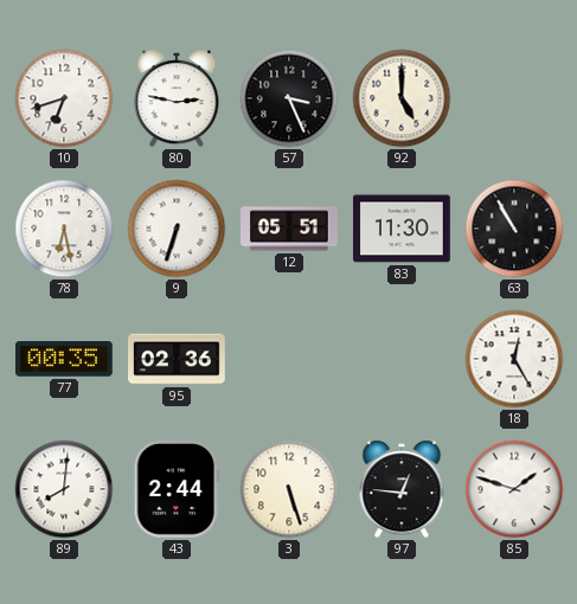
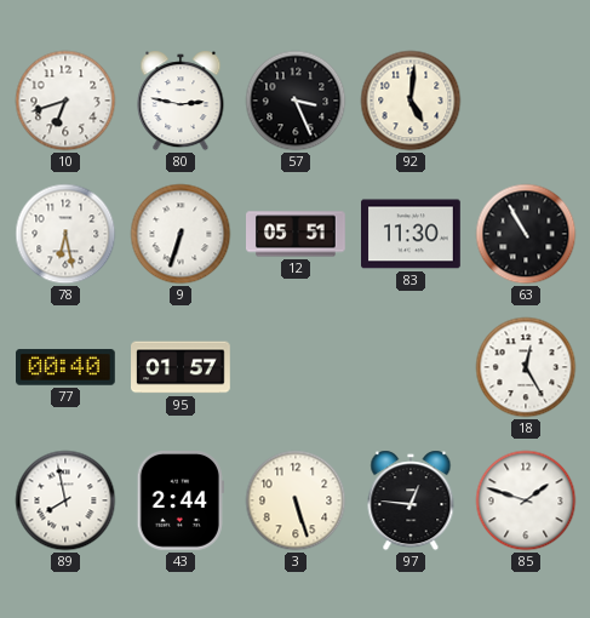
92: 5:00 -> 5:01 (411, 101)
77: 00:35 -> 00:40 (67, 367)
95: 02:36 -> 01:57 (181, 367)
89: 8:01 -> 7:58 (65, 500)
